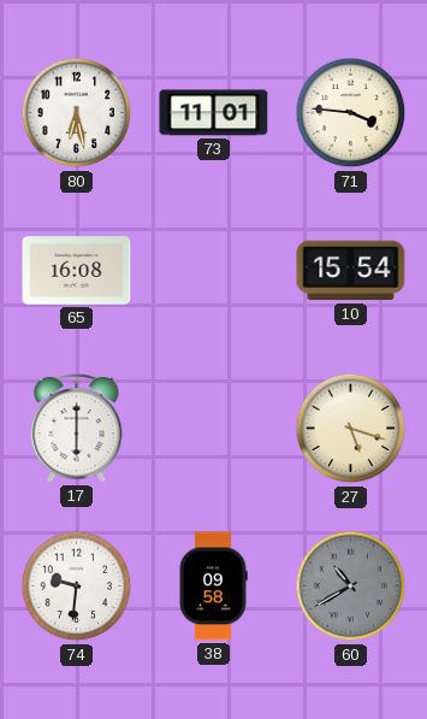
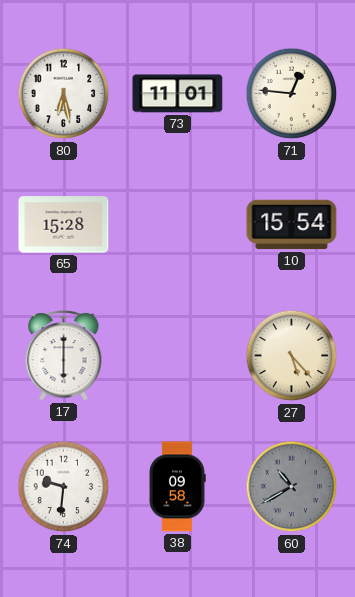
71: 3:46 -> 12:46 (292, 94)
65: 16:08 -> 15:28 (64, 225)
27: 5:18 -> 5:23 (292, 356)
